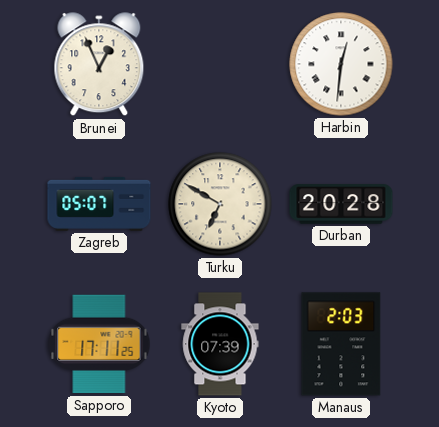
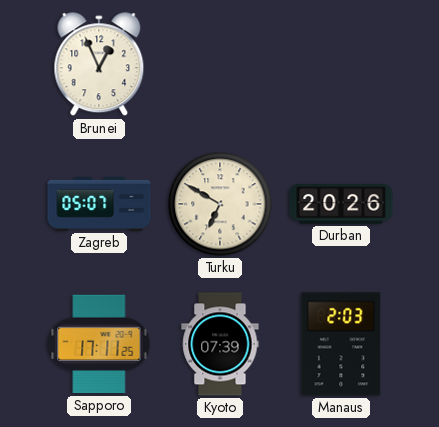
Harbin: 12:31 -> none (341, 64)
Durban: 20:28 -> 20:26 (341, 204)
